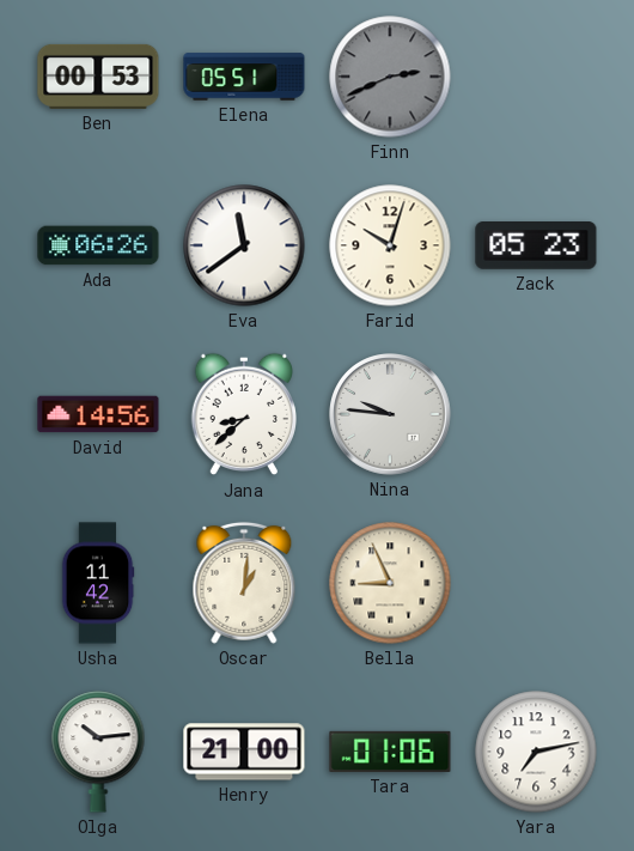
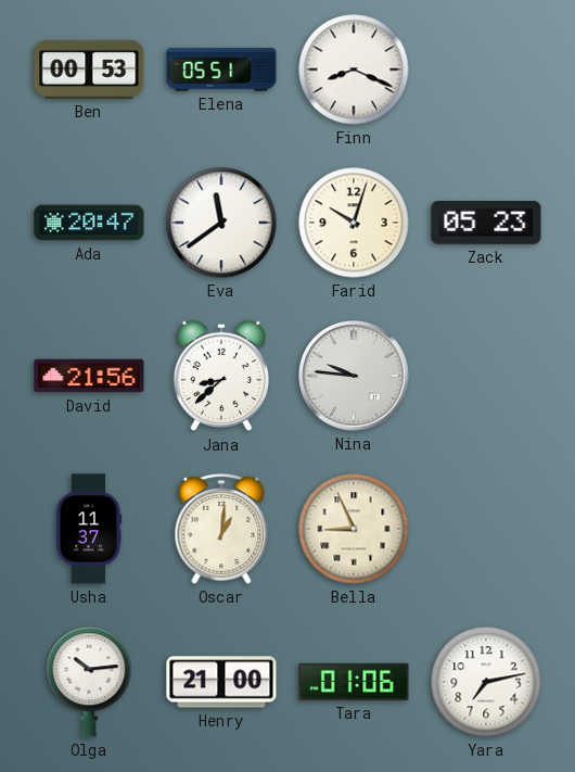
Finn: 2:41 -> 8:19 (354, 69)
Finn dial: grey -> white (354, 69)
Ada: 06:26 -> 20:47 (89, 223)
David: 14:56 -> 21:56 (89, 376)
Usha: 11:42 -> 11:37 (89, 529)
